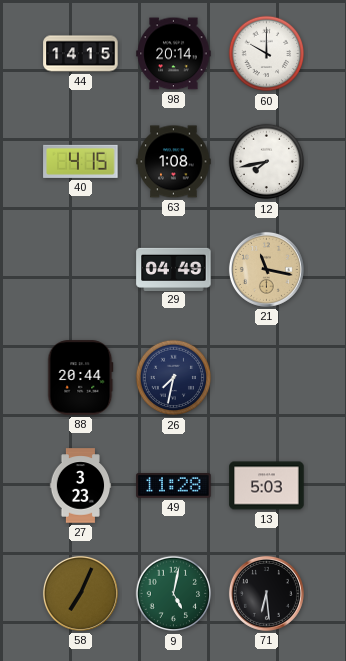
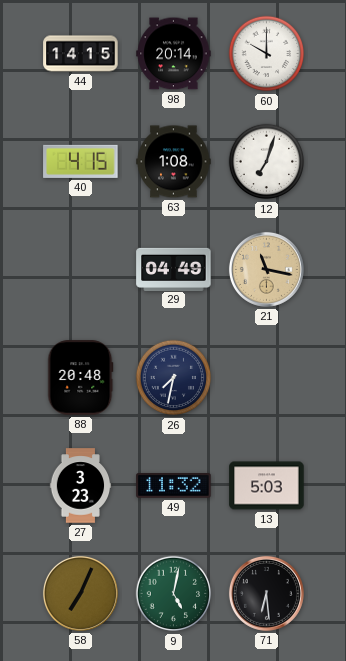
12: 7:43 -> 7:03 (267, 162)
88: 20:44 -> 20:48 (81, 378)
49: 11:28 -> 11:32 (174, 486)
